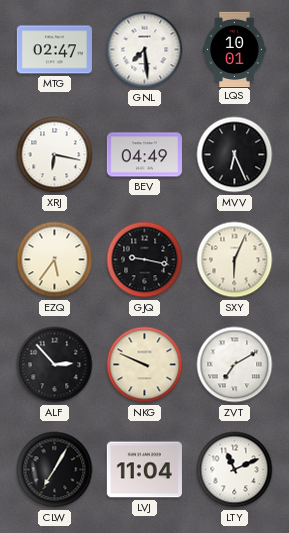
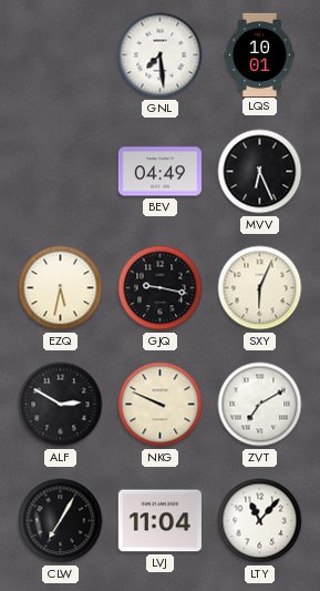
MTG: 02:47 -> none (54, 50)
XRJ: 6:17 -> none (55, 155)
EZQ: 5:36 -> 5:32 (61, 288)
ALF: 2:53 -> 2:50 (61, 405)
LTY: 11:11 -> 11:07 (260, 521)
